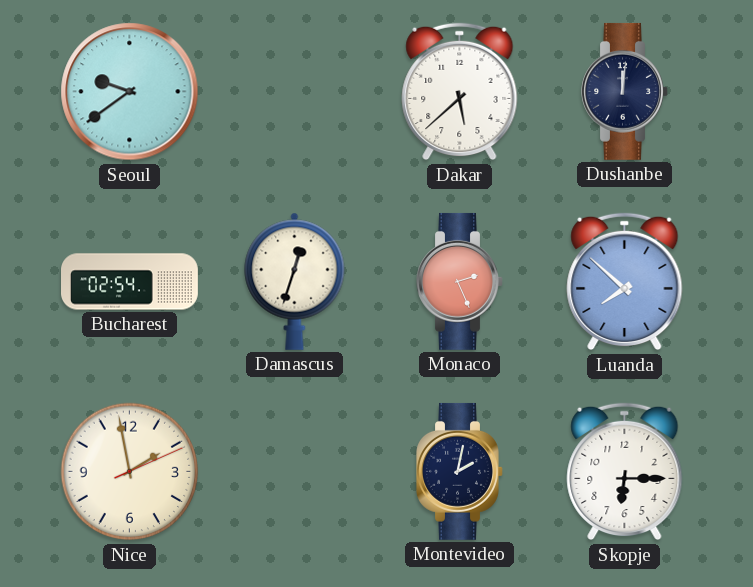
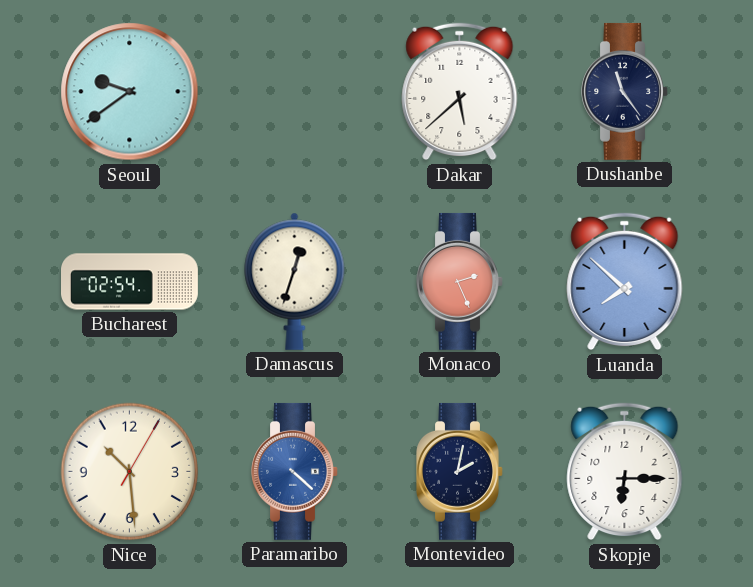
Dushanbe: 12:01 -> 11:24 (625, 91)
Nice: 1:58 -> 10:29 (130, 472)
Paramaribo: none -> 4:22 (295, 471)
